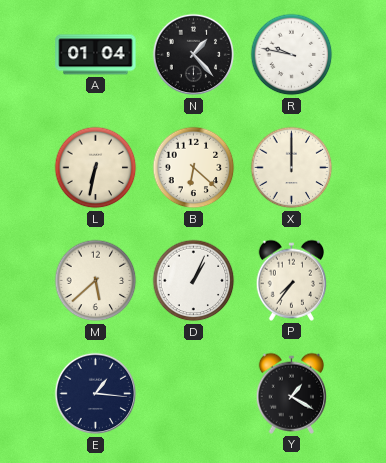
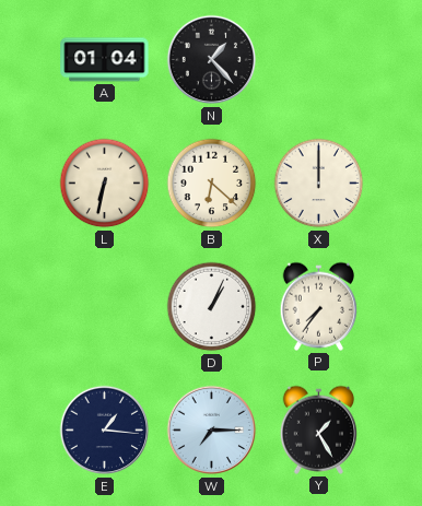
R: 9:47 -> none (292, 55)
M: 5:38 -> none (96, 281)
W: none -> 7:15 (212, 431)
Y: 1:20 -> 1:25 (318, 429)
